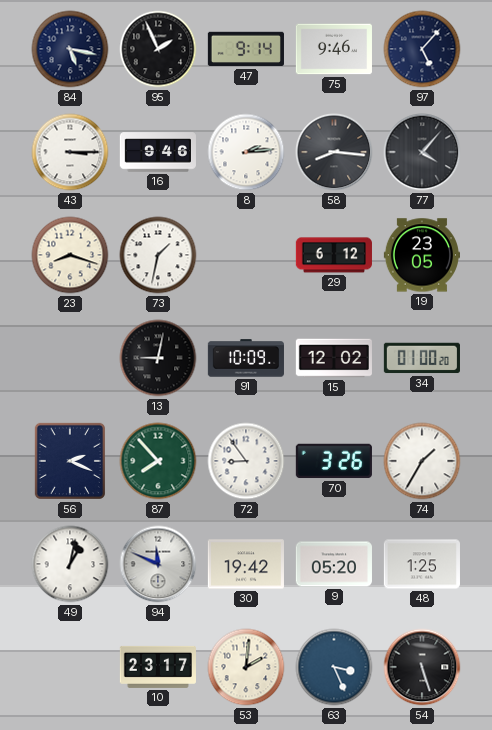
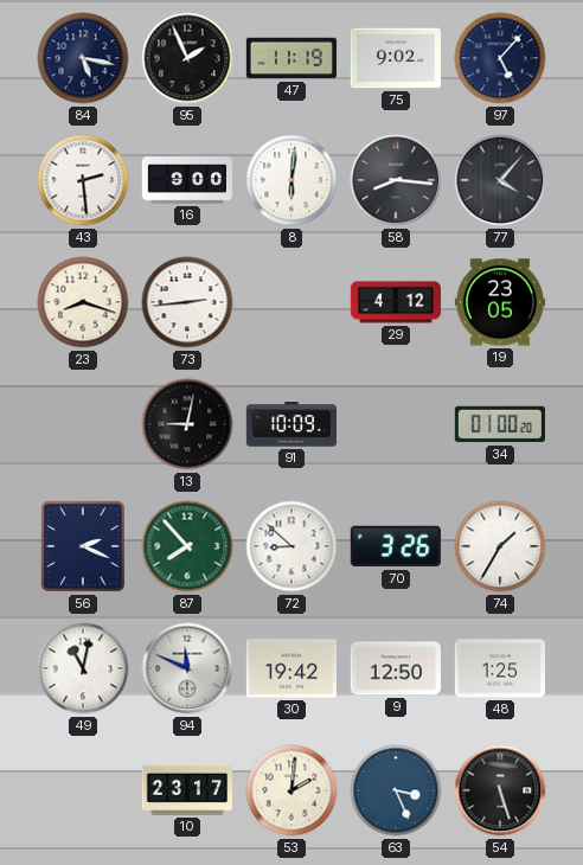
47: 9:14 -> 11:19 (291, 58)
75: 9:46 -> 9:02 (396, 58)
43: 3:15 -> 2:29 (83, 180)
16: 9:46 -> 9:00 (187, 180)
8: 2:14 -> 6:01 (291, 180)
73: 1:32 -> 2:44 (187, 302)
29: 6:12 -> 4:12 (396, 302)
15: 12:02 -> none (334, 358)
72: 8:54 -> 8:52 (291, 546)
49: 1:02 -> 11:02 (83, 668)
9: 05:20 -> 12:50 (396, 668)
